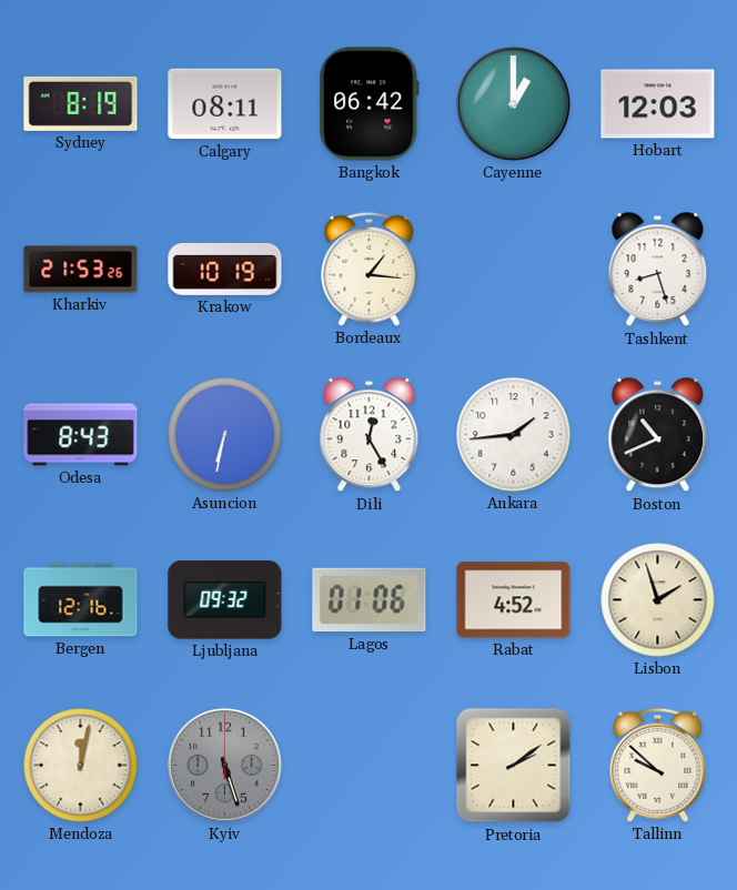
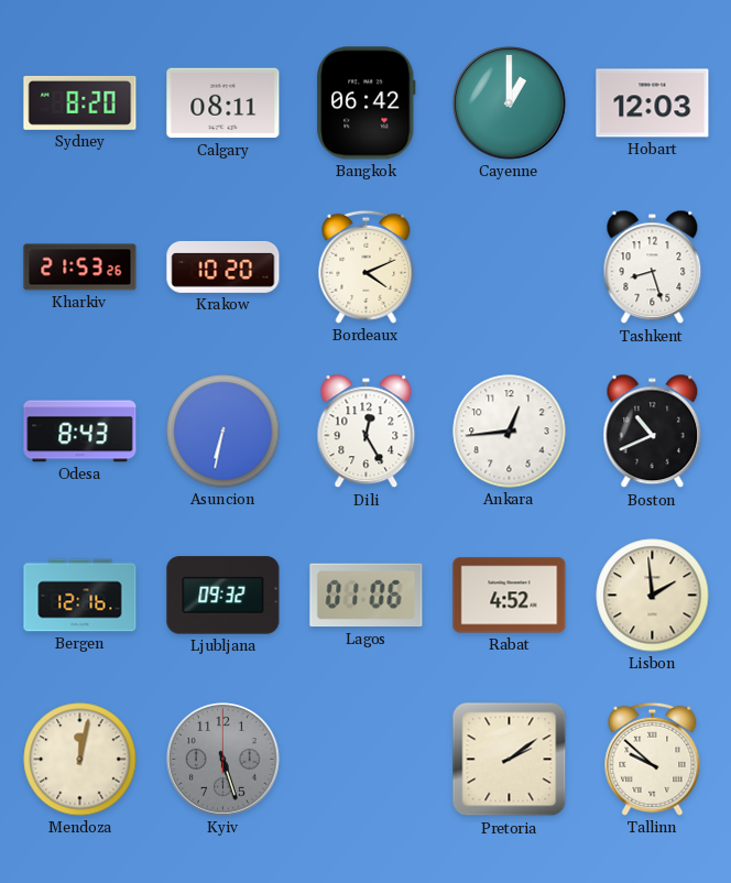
Sydney: 8:19 -> 8:20 (80, 102)
Krakow: 10:19 -> 10:20 (223, 266)
Bordeaux: 1:16 -> 4:11 (367, 266)
Ankara: 1:44 -> 12:44 (510, 432)
Lisbon: 1:57 -> 1:59 (653, 596)
